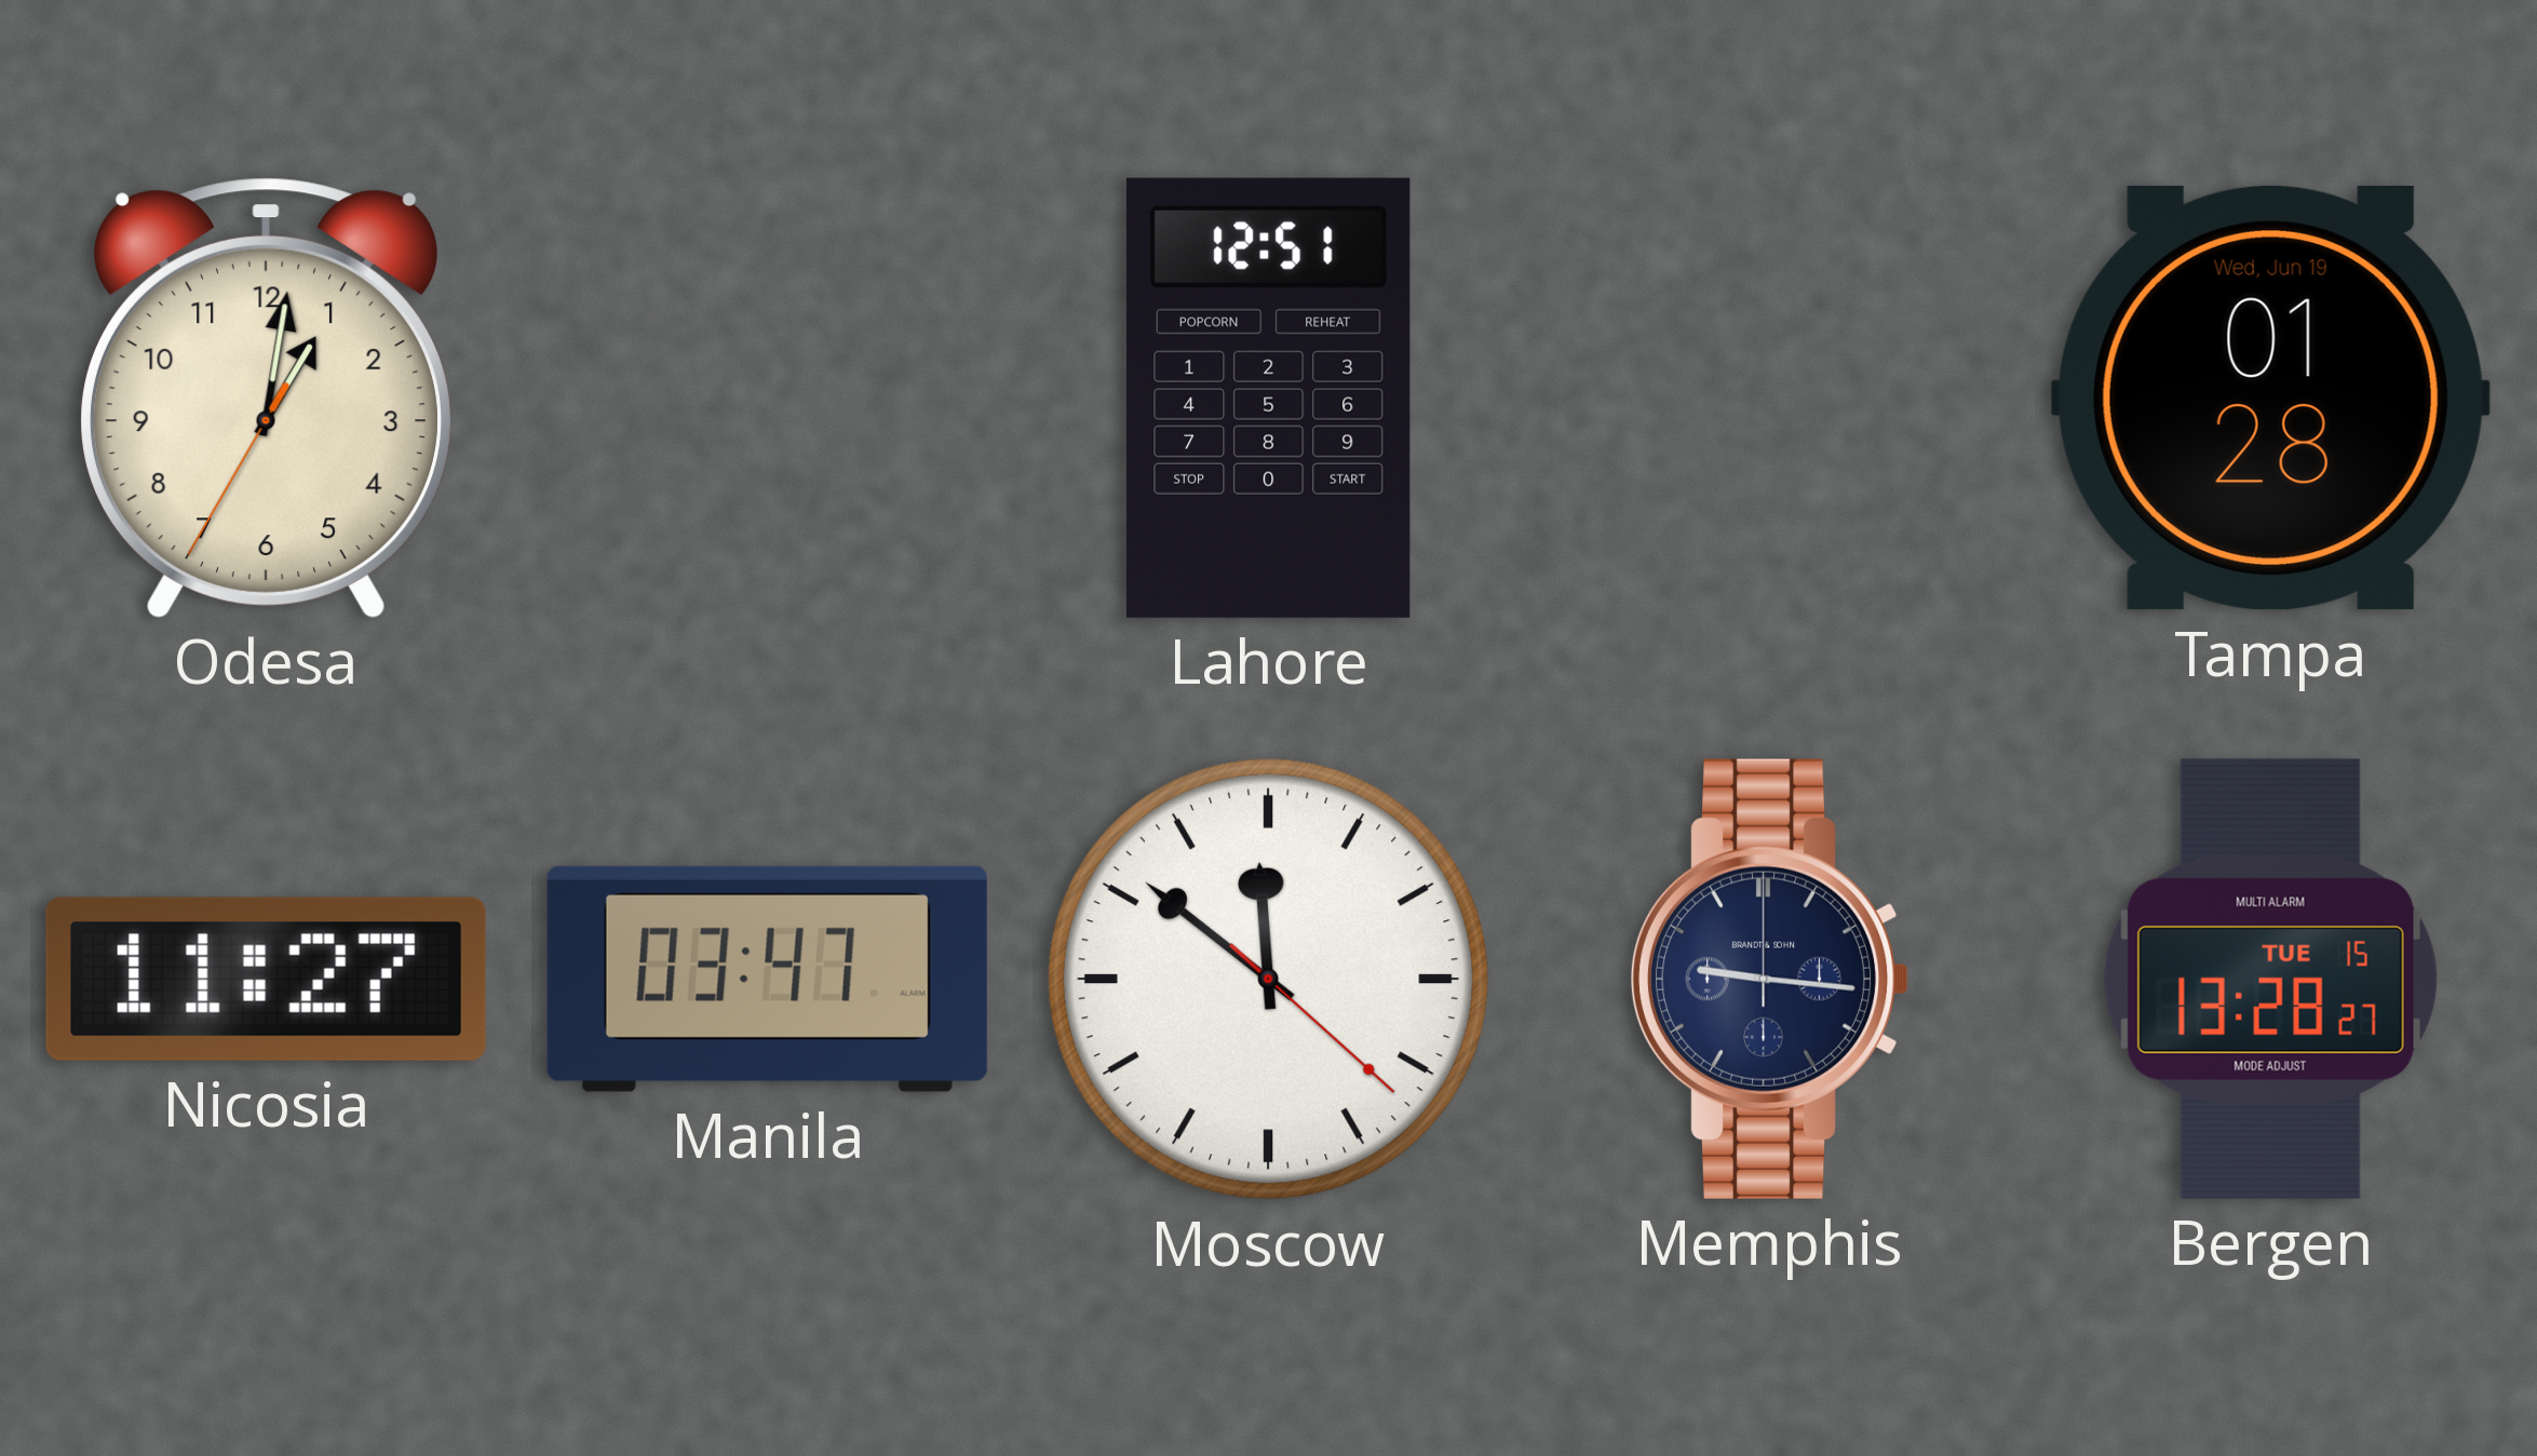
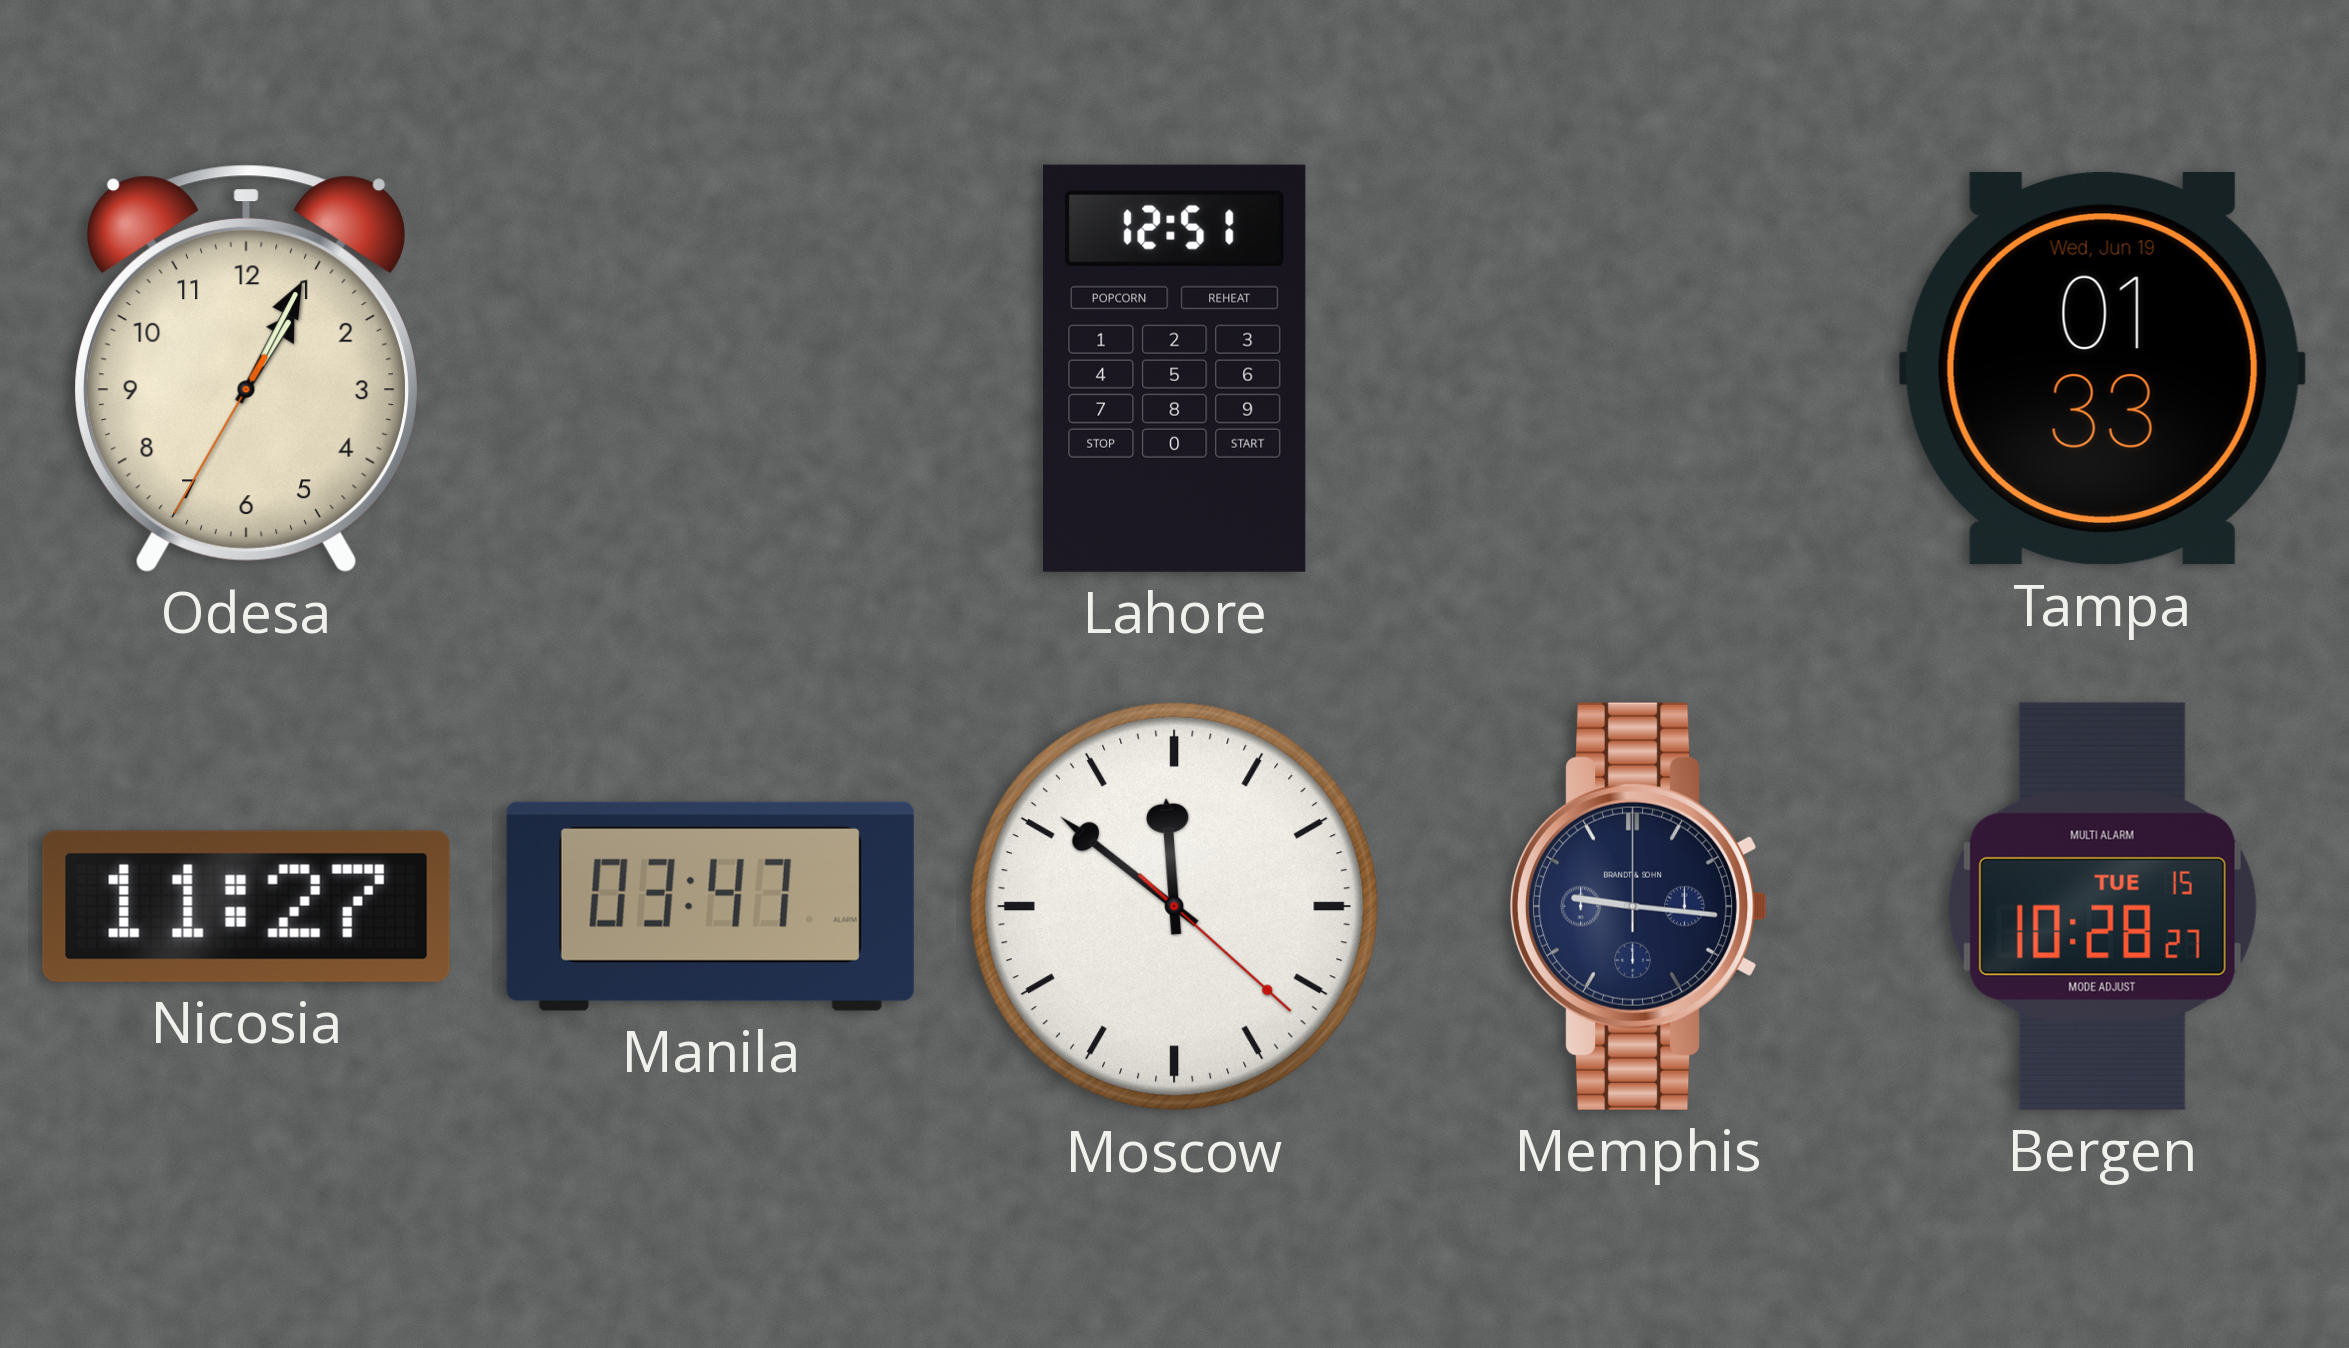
Odesa: 1:01 -> 1:04 (246, 369)
Tampa: 01:28 -> 01:33 (2102, 368)
Bergen: 13:28 -> 10:28 (2102, 906)
